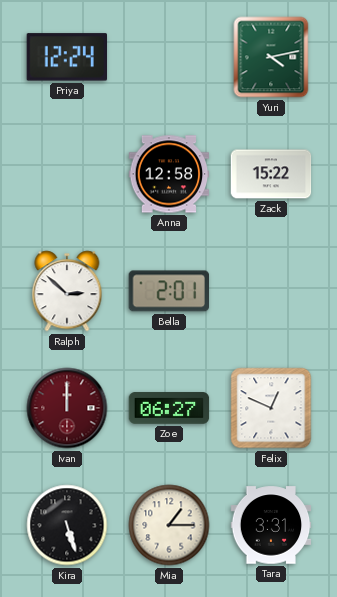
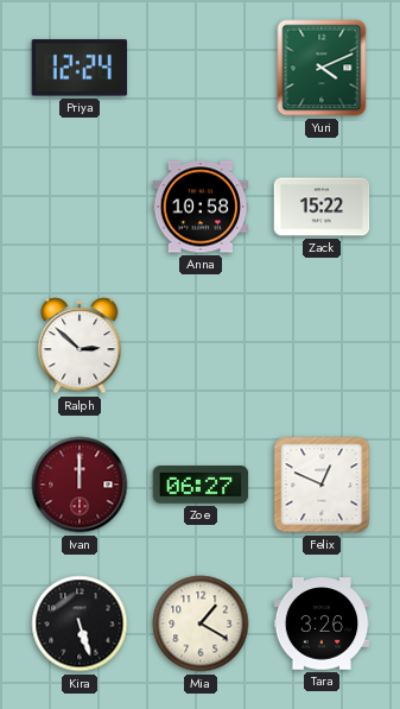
Yuri: 4:13 -> 4:11 (322, 68)
Anna: 12:58 -> 10:58 (201, 207)
Bella: 2:01 -> none (168, 291)
Mia: 1:15 -> 1:20 (201, 623)
Tara: 3:31 -> 3:26 (322, 623)
